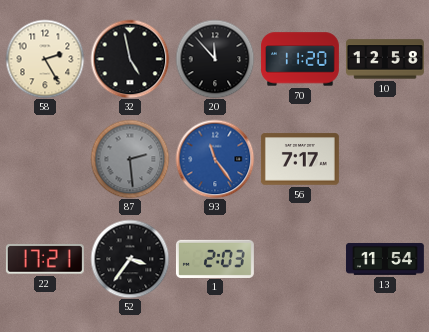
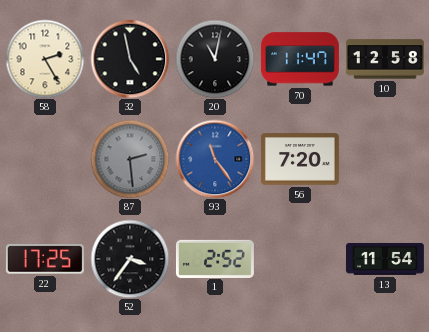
20: 11:53 -> 11:02 (215, 59)
70: 11:20 -> 11:47 (300, 59)
56: 7:17 -> 7:20 (300, 159)
22: 17:21 -> 17:25 (45, 259)
1: 2:03 -> 2:52 (215, 258)
